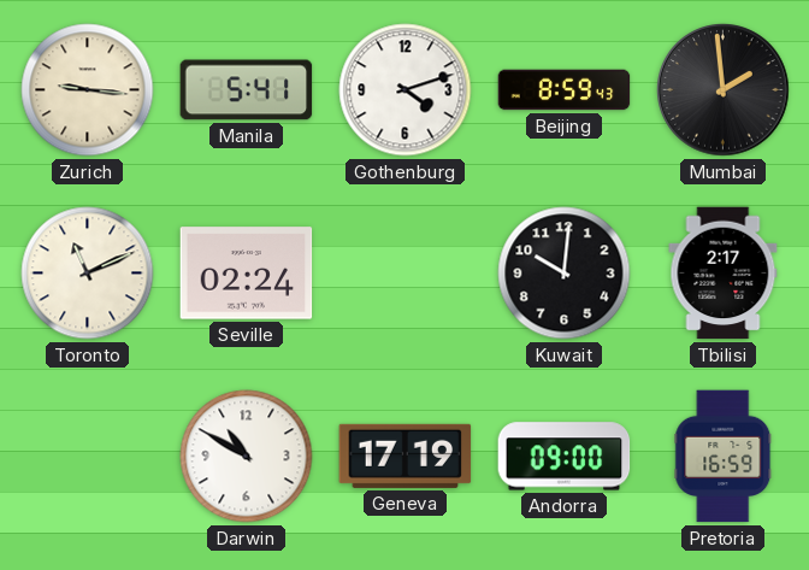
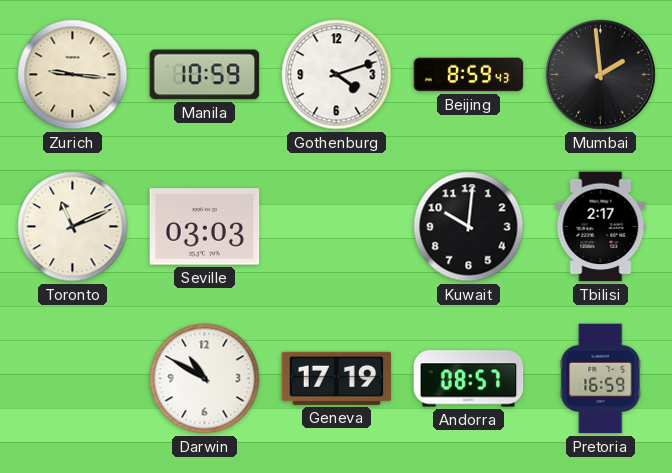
Manila: 5:41 -> 10:59 (205, 75)
Seville: 02:24 -> 03:03 (205, 227)
Andorra: 09:00 -> 08:57 (469, 379)
